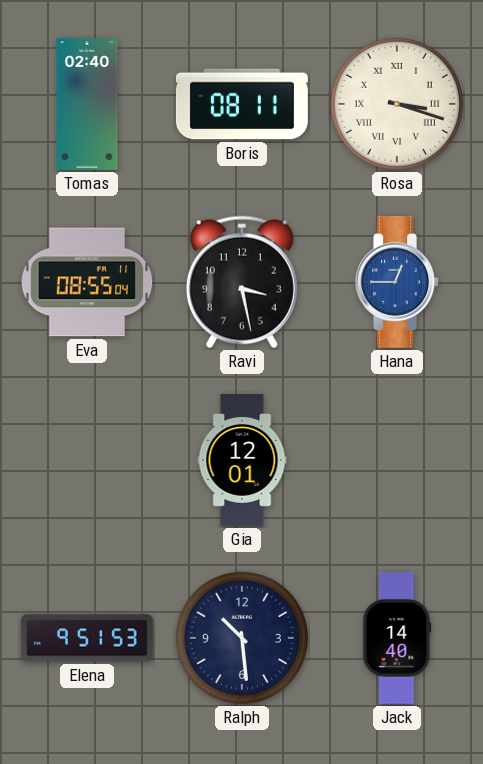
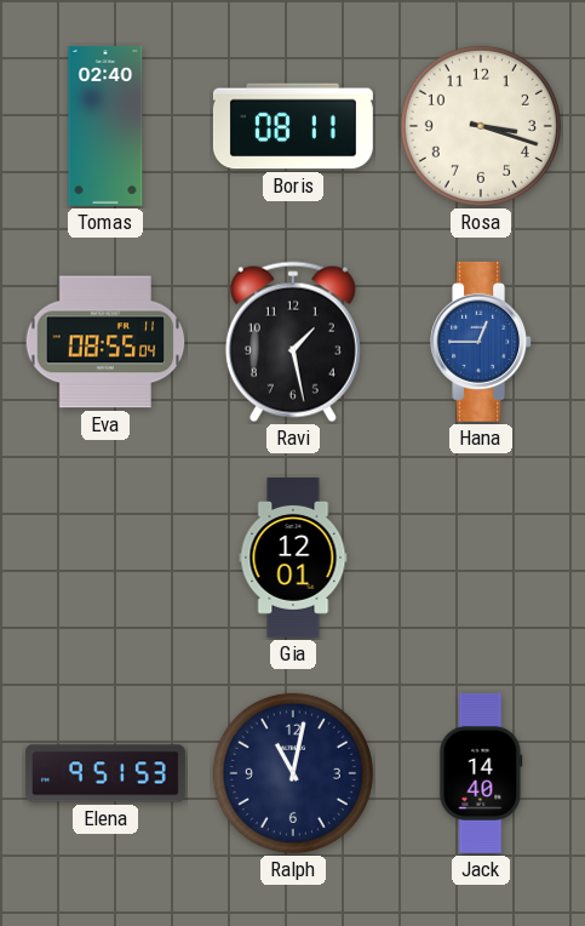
Rosa numerals: Roman -> Arabic (481, 126)
Ravi: 3:28 -> 1:28 (293, 342)
Ralph: 10:29 -> 11:02 (293, 773)
